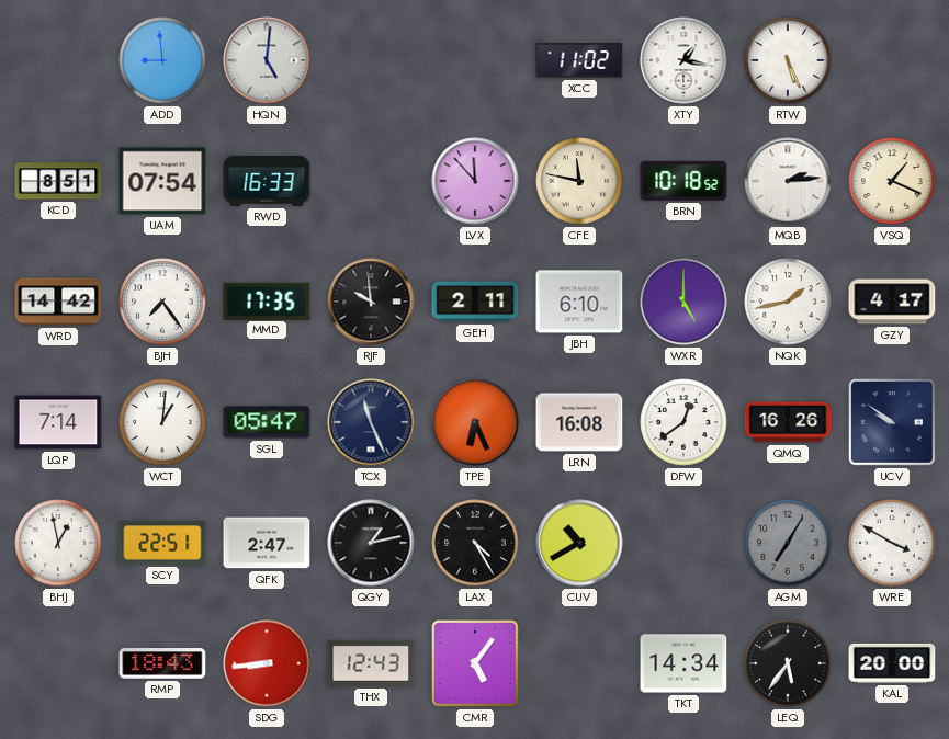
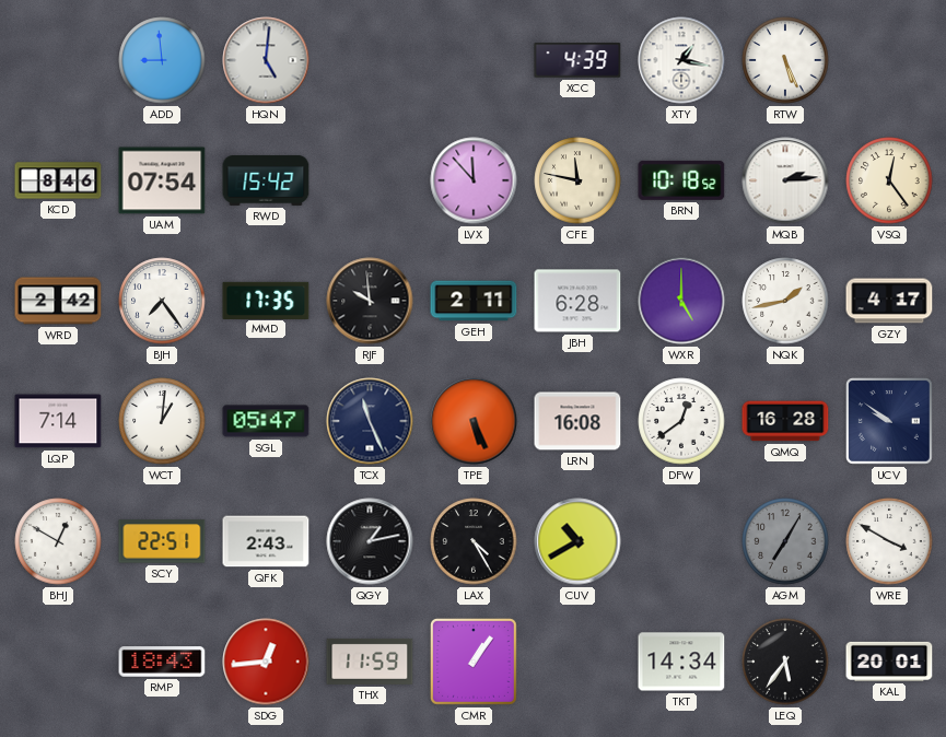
XCC: 11:02 -> 4:39 (577, 60)
KCD: 8:51 -> 8:46 (58, 180)
RWD: 16:33 -> 15:42 (266, 180)
VSQ: 1:19 -> 12:24 (889, 180)
WRD: 14:42 -> 2:42 (58, 301)
JBH: 6:10 -> 6:28 (577, 301)
TPE: 6:26 -> 5:26 (474, 421)
QMQ: 16:26 -> 16:28 (785, 421)
BHJ: 12:58 -> 12:50 (58, 541)
QFK: 2:47 -> 2:43 (266, 541)
SDG: 8:44 -> 12:44 (266, 662)
THX: 12:43 -> 11:59 (370, 662)
CMR: 5:06 -> 1:06 (474, 662)
KAL: 20:00 -> 20:01 (889, 662)
